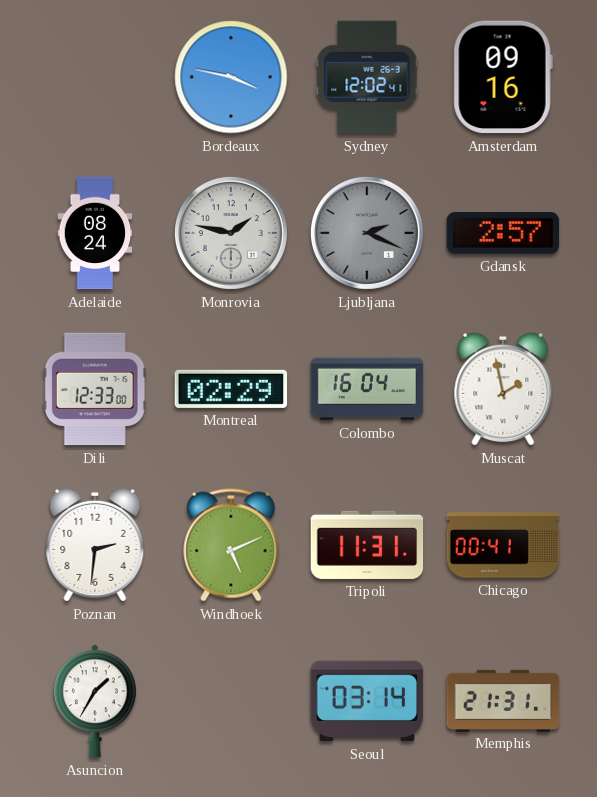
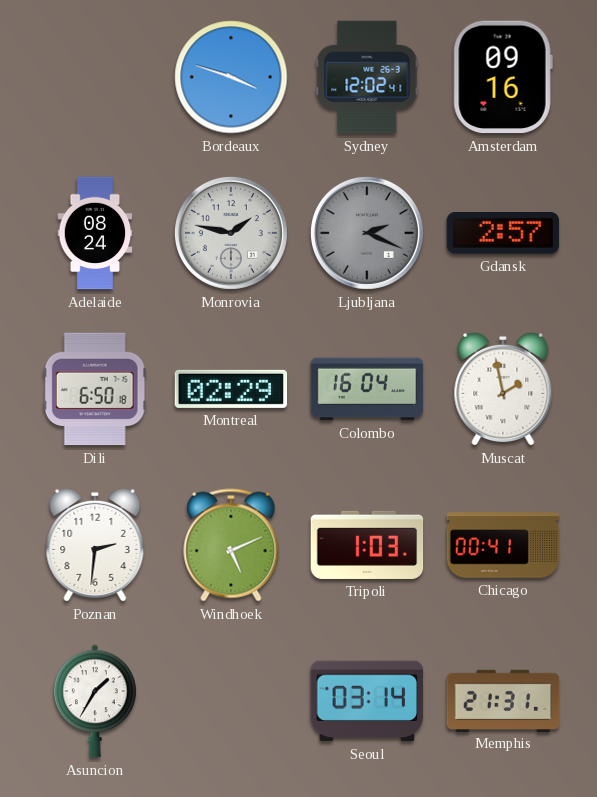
Bordeaux: 3:47 -> 3:48 (231, 77)
Dili: 12:33 -> 6:50 (95, 389)
Tripoli: 11:31 -> 1:03 (367, 545)
